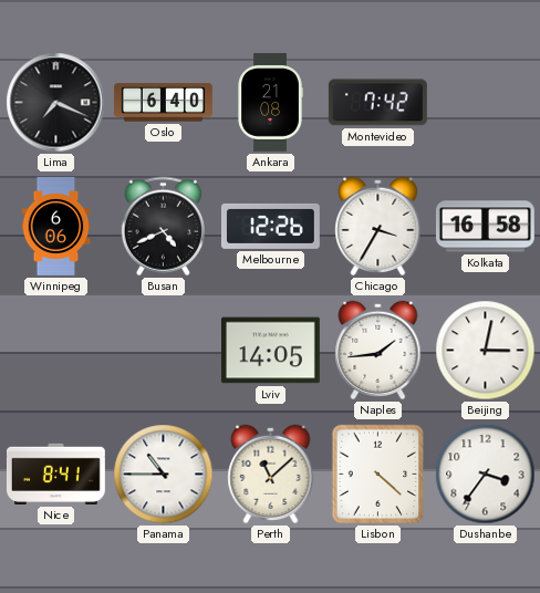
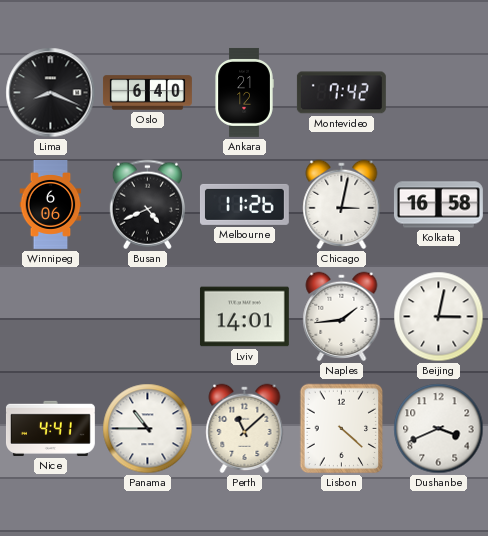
Lima: 7:19 -> 8:19 (51, 93)
Ankara: 21:08 -> 21:12 (244, 92)
Melbourne: 12:26 -> 11:26 (244, 204)
Chicago: 3:35 -> 3:02 (342, 205)
Lviv: 14:05 -> 14:01 (244, 317)
Nice: 8:41 -> 4:41 (50, 428)
Dushanbe: 3:36 -> 3:41 (439, 429)
